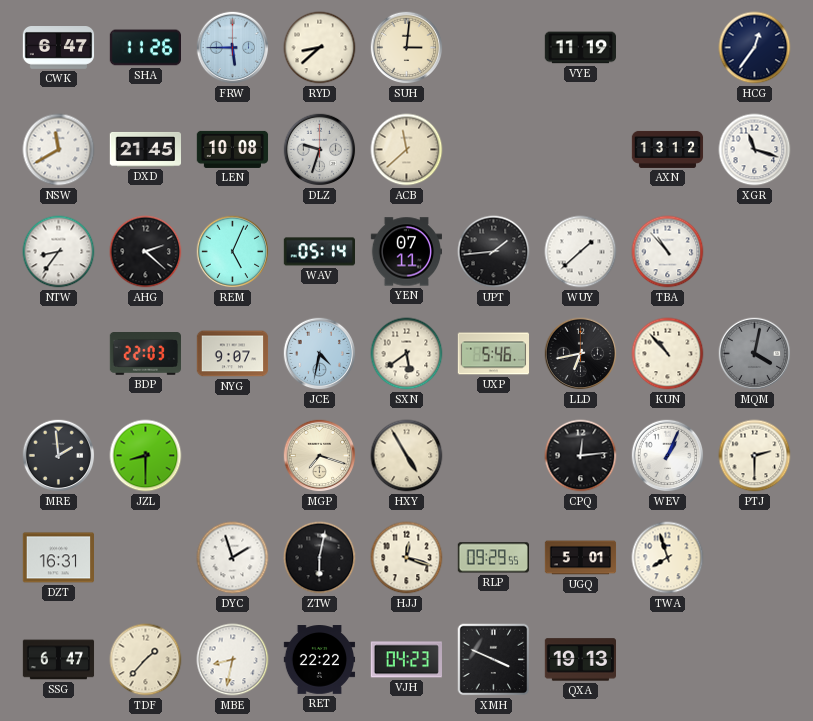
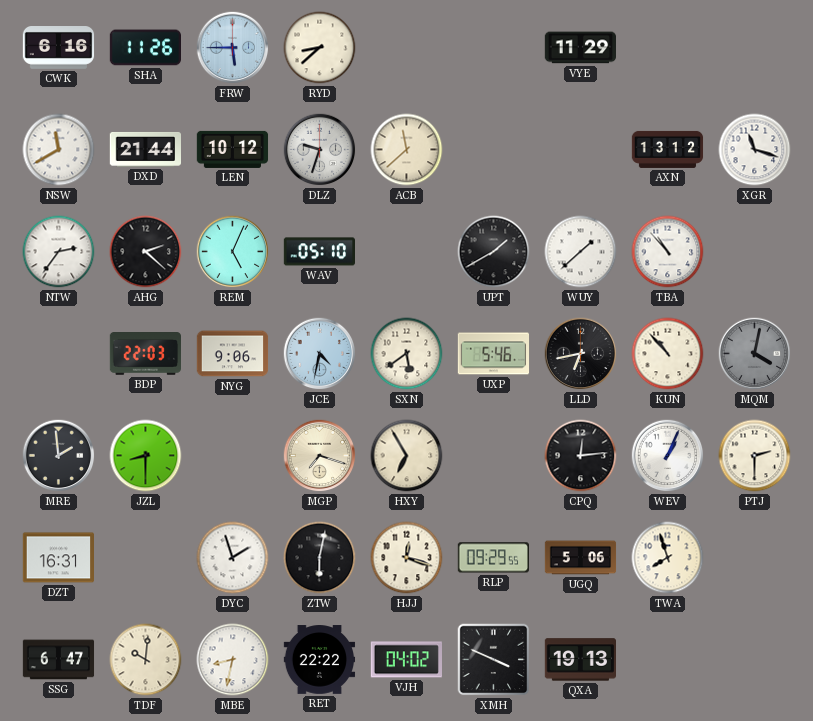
CWK: 6:47 -> 6:16 (59, 48)
SUH: 3:01 -> none (407, 48)
VYE: 11:19 -> 11:29 (581, 48)
HCG: 12:36 -> none (755, 48)
DXD: 21:45 -> 21:44 (145, 149)
LEN: 10:08 -> 10:12 (233, 149)
NTW: 8:36 -> 2:36 (59, 252)
WAV: 05:14 -> 05:10 (319, 252)
YEN: 07:11 -> none (406, 252)
UPT: 1:44 -> 1:40 (494, 252)
NYG: 9:07 -> 9:06 (233, 354)
HXY: 4:55 -> 6:55 (407, 456)
UGQ: 5:01 -> 5:06 (581, 558)
TDF: 1:37 -> 10:01 (146, 660)
VJH: 04:23 -> 04:02 (406, 660)
